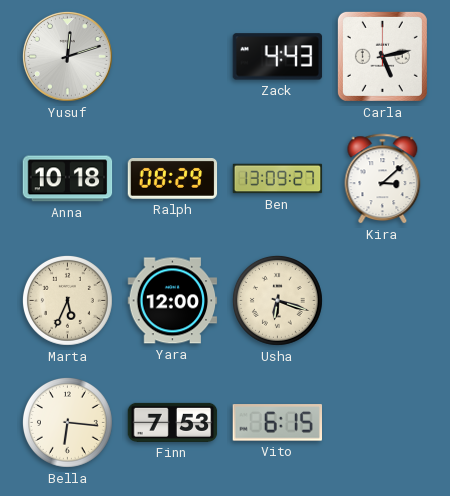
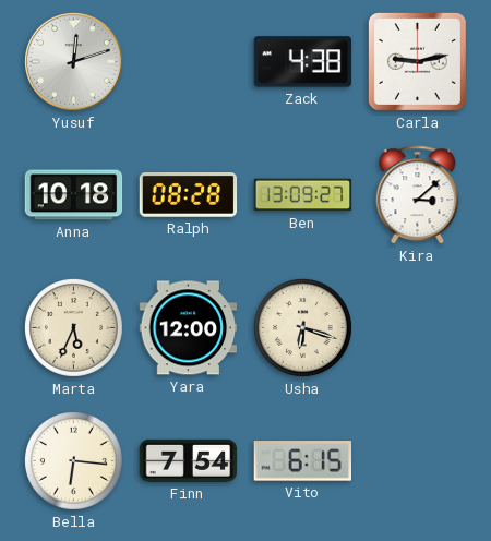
Zack: 4:43 -> 4:38 (303, 62)
Carla: 5:13 -> 9:13 (417, 61)
Ralph: 08:29 -> 08:28 (189, 195)
Finn: 7:53 -> 7:54 (189, 460)
